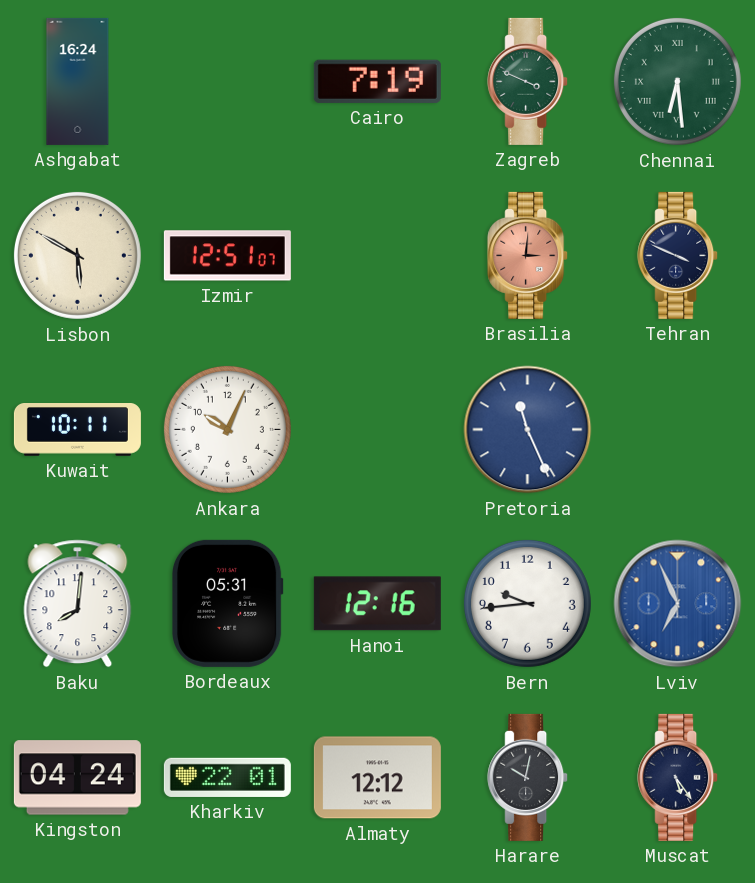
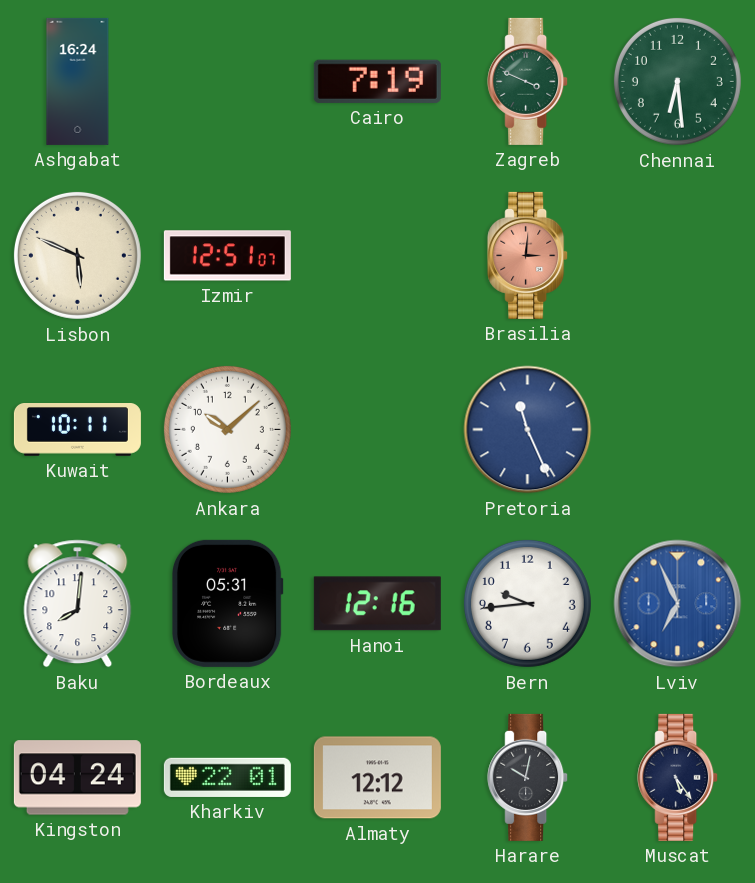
Chennai numerals: Roman -> Arabic (677, 81)
Lisbon: 5:50 -> 5:49 (77, 255)
Tehran: 3:49 -> none (678, 255)
Ankara: 10:04 -> 10:08 (227, 429)
